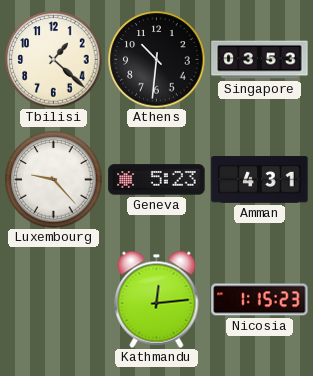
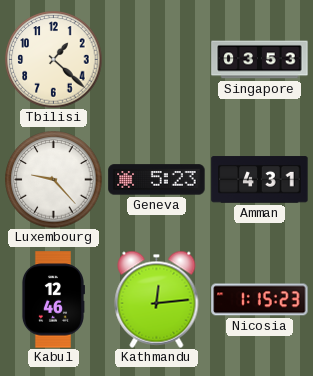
Athens: 10:31 -> none (157, 60)
Kabul: none -> 12:46 (53, 300)
